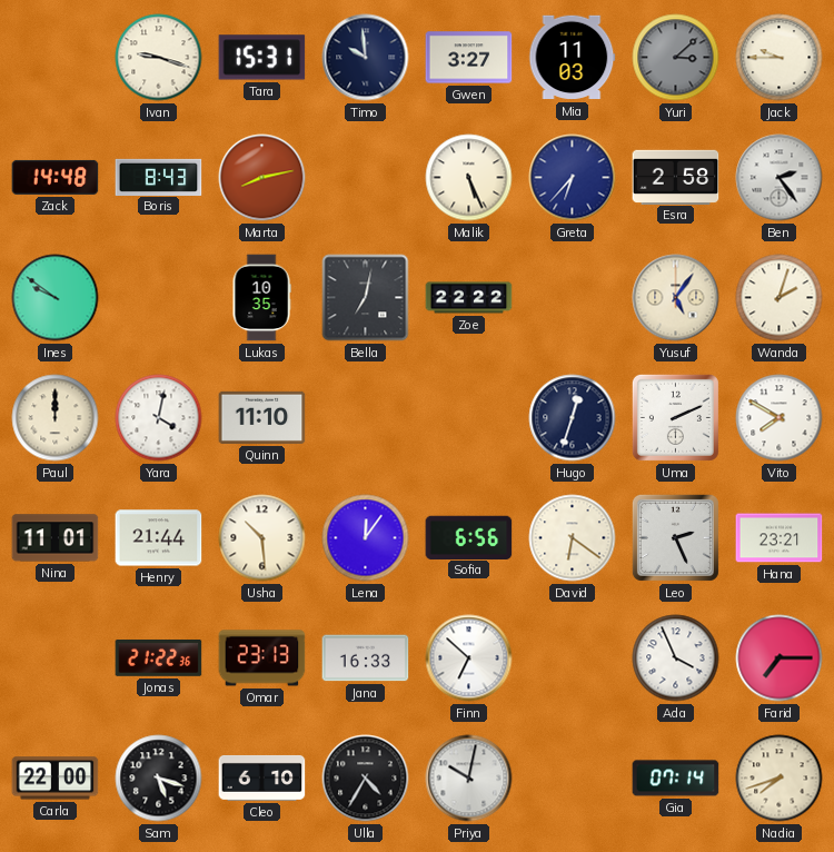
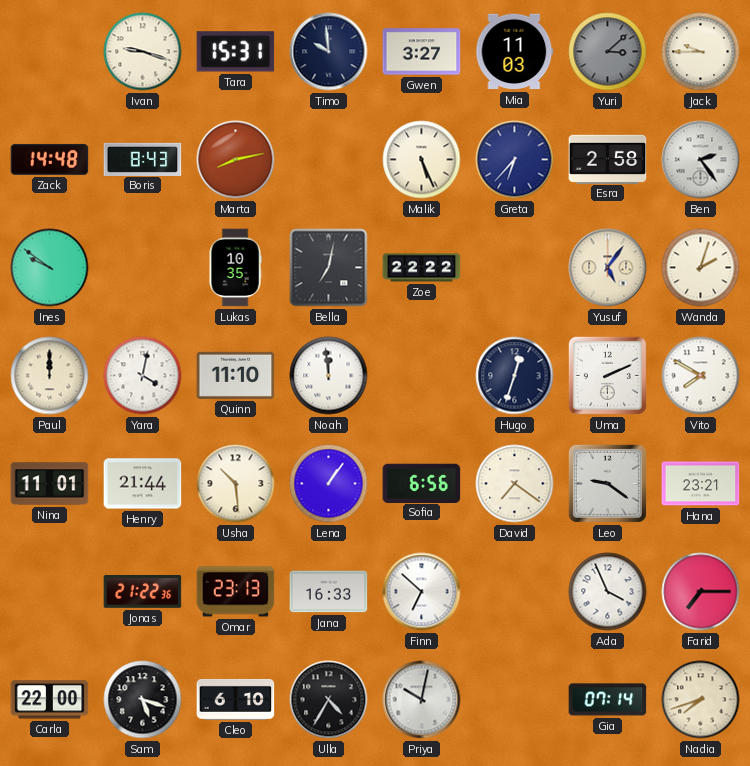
Noah: none -> 11:59 (329, 376)
Lena: 12:06 -> 1:06 (329, 484)
David: 6:21 -> 7:21 (515, 484)
Leo: 2:26 -> 9:21 (607, 483)
